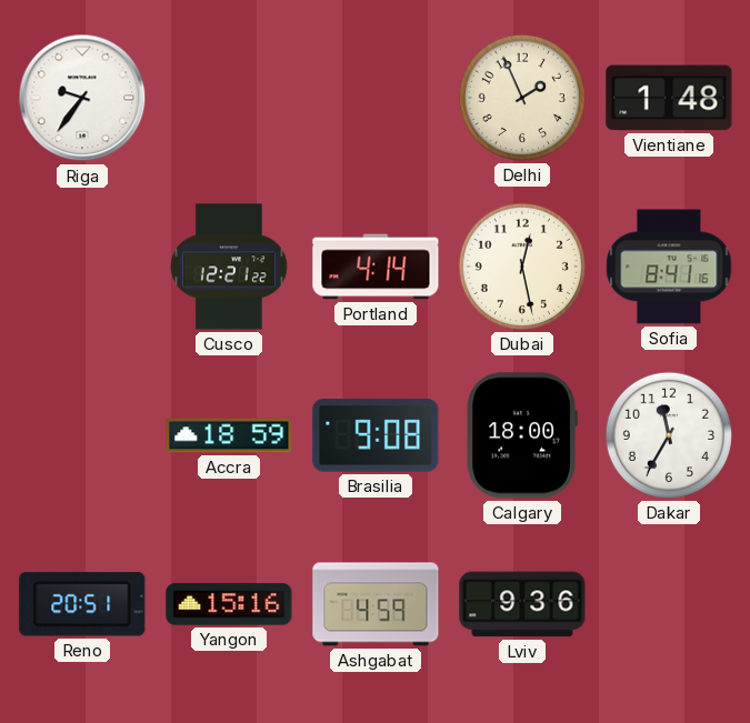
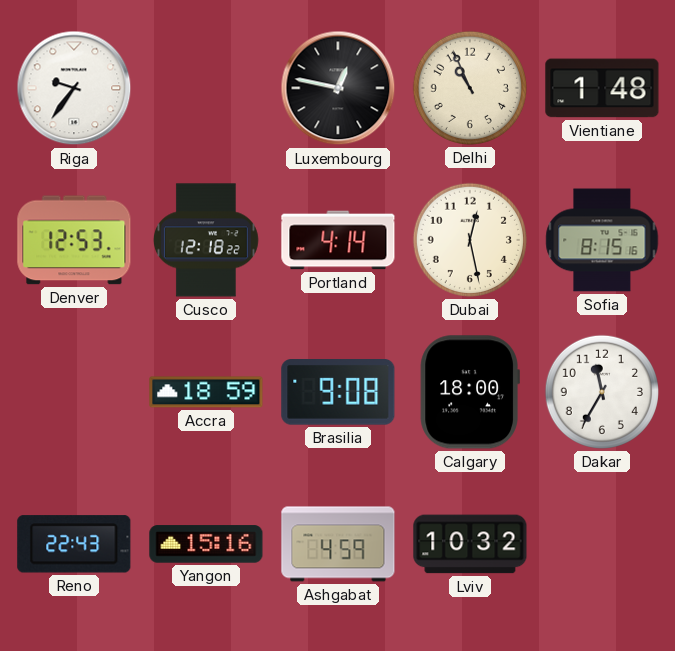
Luxembourg: none -> 12:47 (338, 88)
Delhi: 1:56 -> 10:56 (470, 88)
Denver: none -> 12:53 (74, 240)
Cusco: 12:21 -> 12:18 (206, 240)
Sofia: 8:41 -> 8:15 (602, 240)
Reno: 20:51 -> 22:43 (74, 544)
Lviv: 9:36 -> 10:32 (470, 544)
